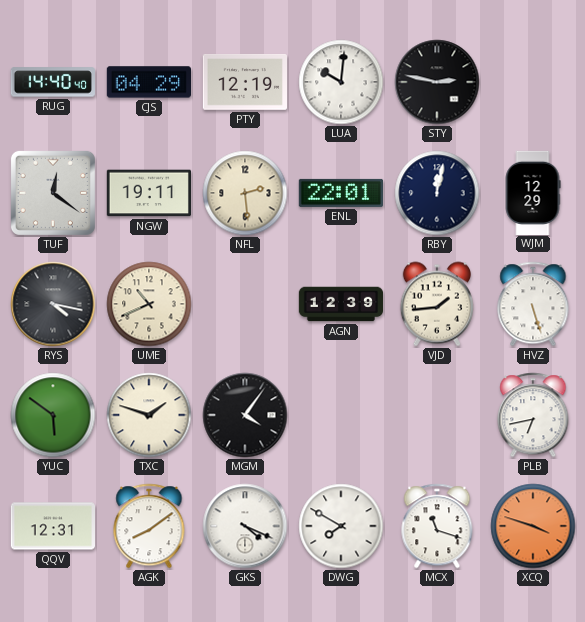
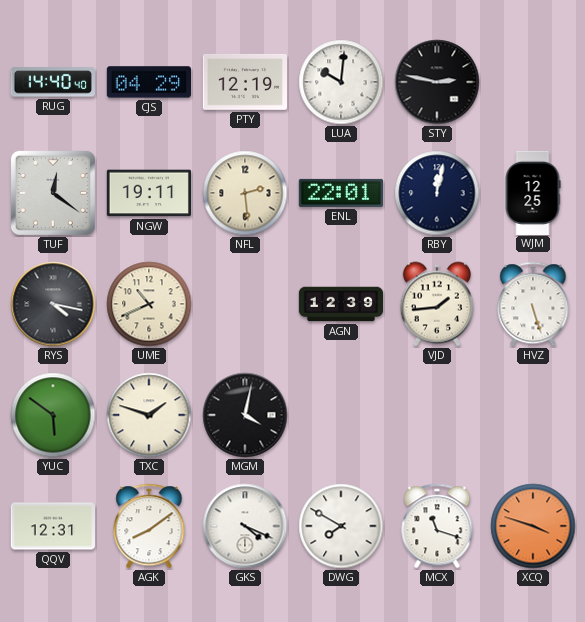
WJM: 12:29 -> 12:25 (533, 192)
MGM: 4:06 -> 4:02 (245, 415)
PLB: 6:43 -> none (533, 415)
